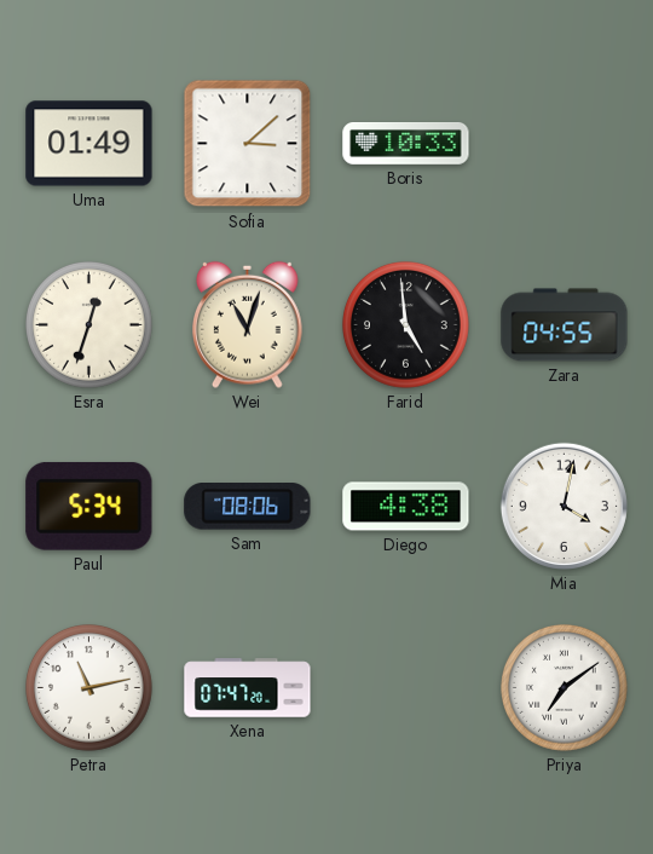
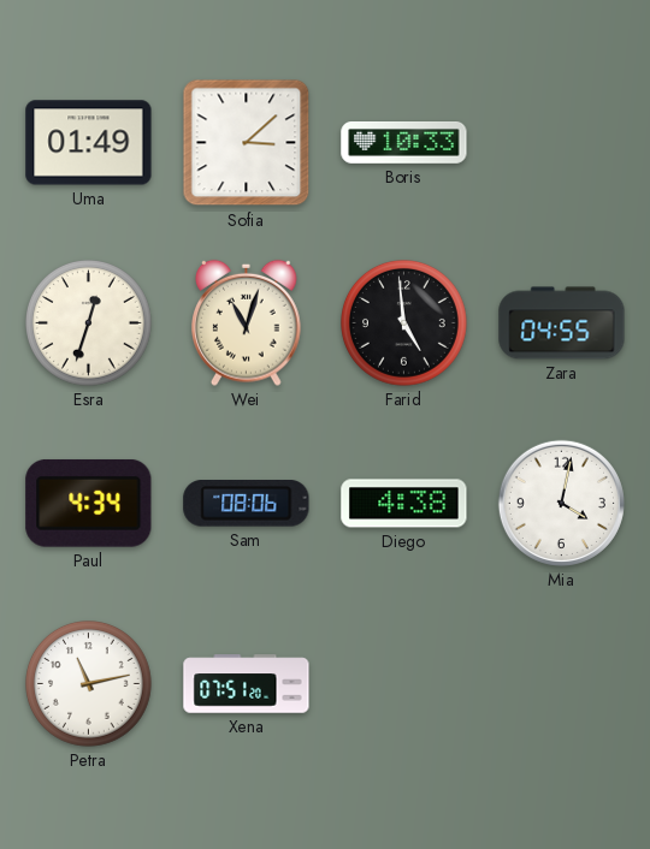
Paul: 5:34 -> 4:34 (89, 503)
Xena: 07:47 -> 07:51 (247, 684)
Priya: 7:09 -> none (565, 688)
